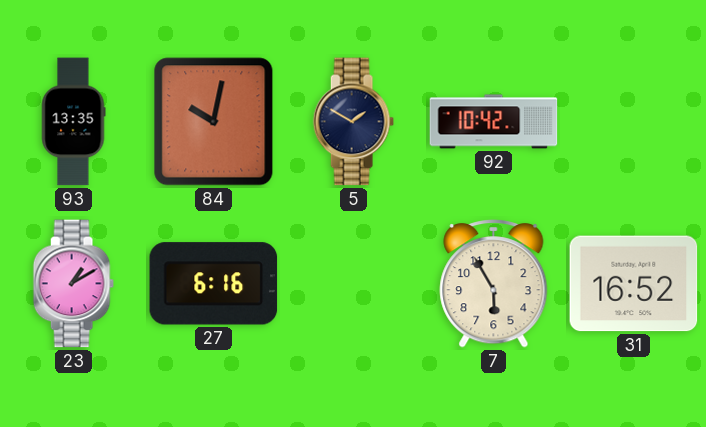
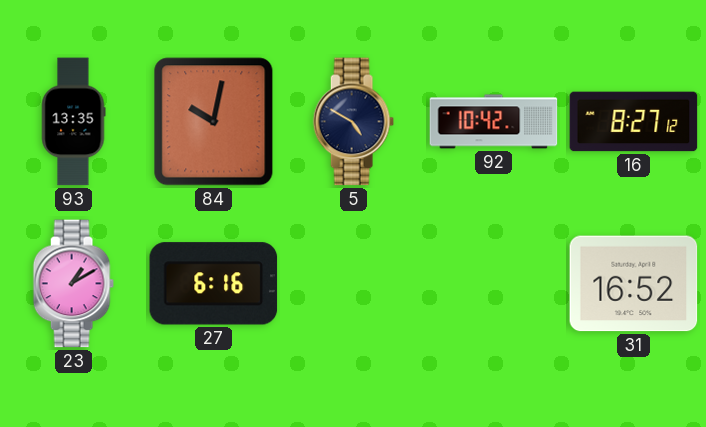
5: 1:50 -> 4:50 (353, 122)
16: none -> 8:27 (634, 122)
7: 5:55 -> none (494, 284)
